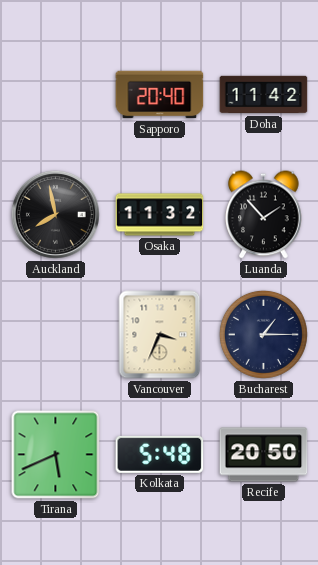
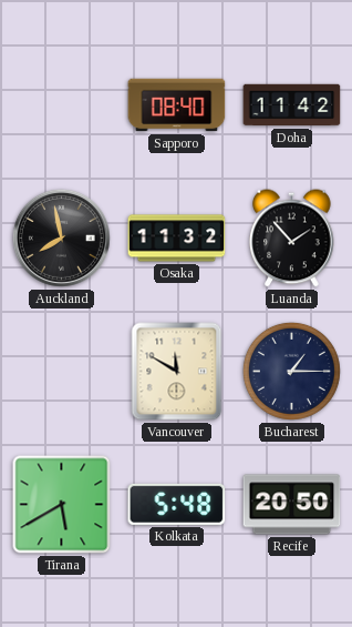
Sapporo: 20:40 -> 08:40 (177, 105)
Vancouver: 3:34 -> 11:50 (177, 372)
Tirana: 5:41 -> 5:40 (62, 505)
